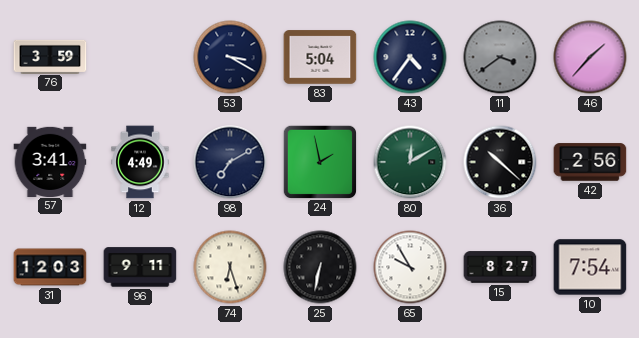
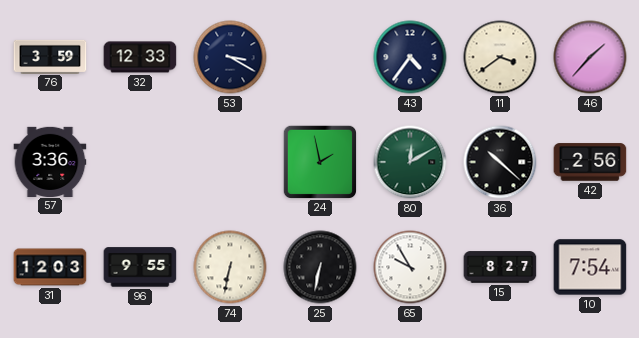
32: none -> 12:33 (140, 57)
83: 5:04 -> none (320, 57)
11 dial: grey -> cream (500, 57)
57: 3:41 -> 3:36 (50, 161)
12: 4:49 -> none (140, 162)
98: 7:10 -> none (230, 162)
96: 9:11 -> 9:55 (140, 267)
74: 6:27 -> 6:32 (230, 267)
